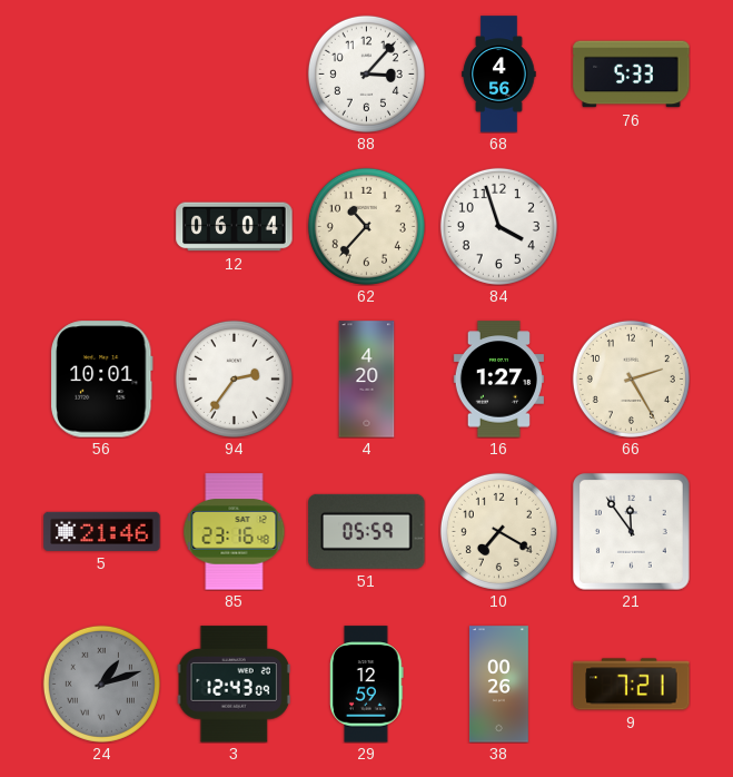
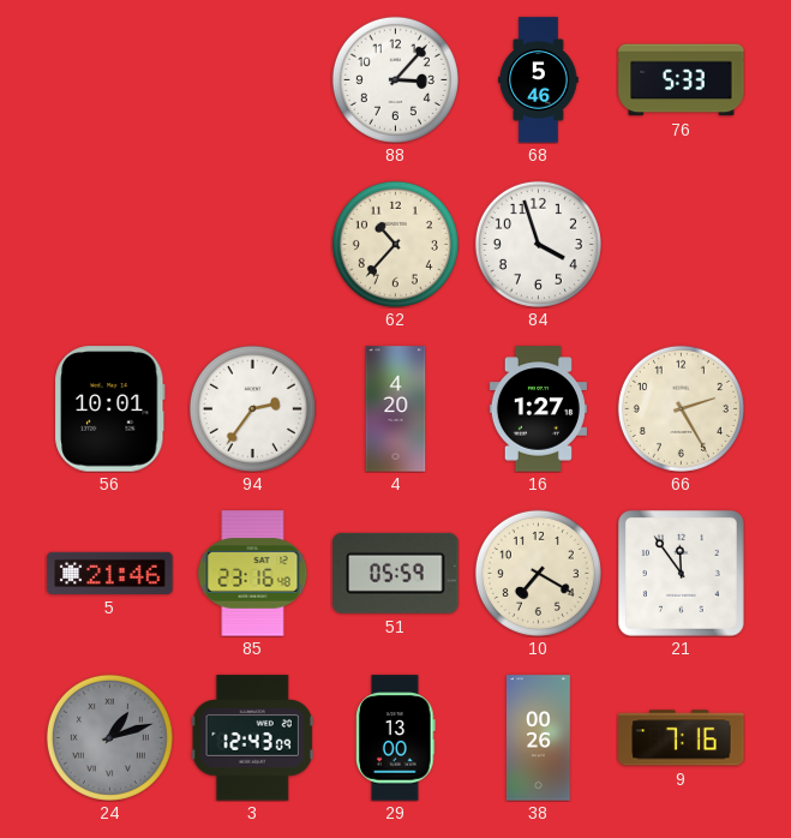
68: 4:56 -> 5:46 (539, 80)
12: 06:04 -> none (235, 227)
29: 12:59 -> 13:00 (396, 738)
9: 7:21 -> 7:16 (682, 738)
